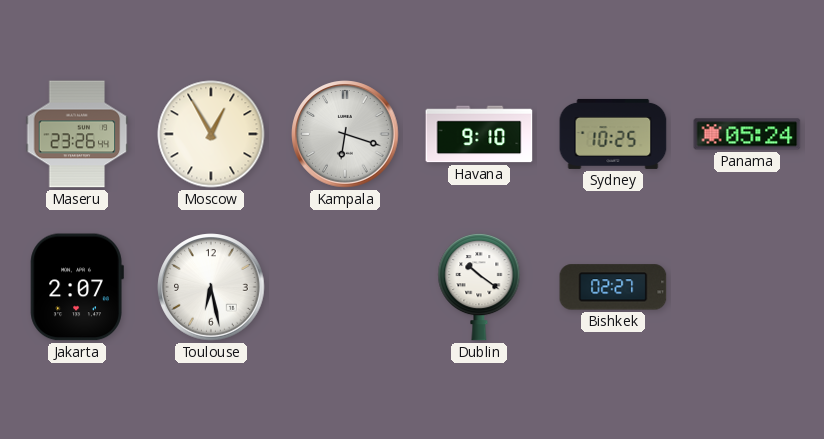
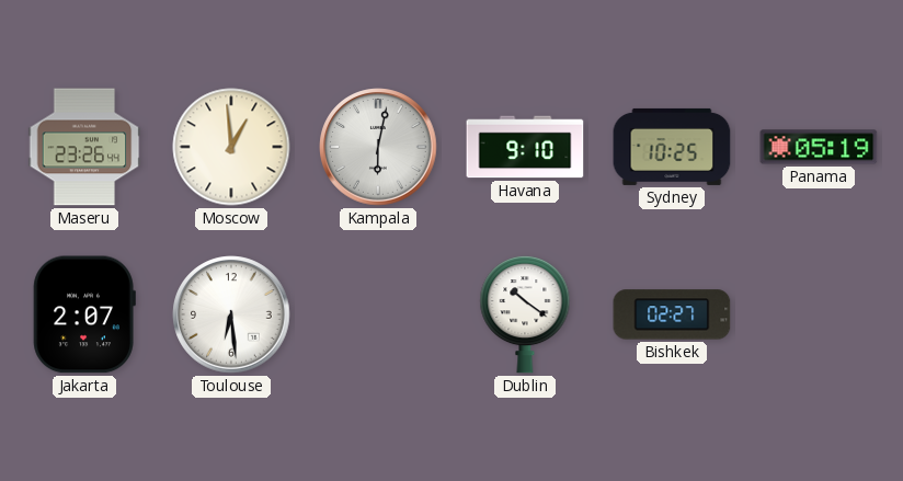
Moscow: 12:55 -> 12:59 (231, 147)
Kampala: 6:18 -> 6:02 (378, 147)
Panama: 05:24 -> 05:19 (819, 147)
Toulouse: 6:28 -> 6:29 (231, 314)
